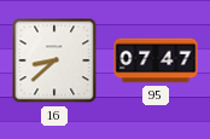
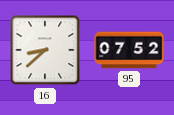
95: 07:47 -> 07:52 (129, 50)
